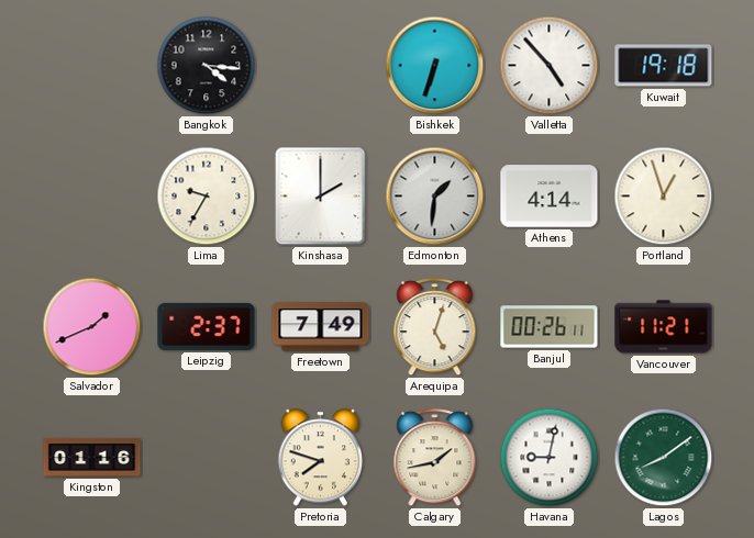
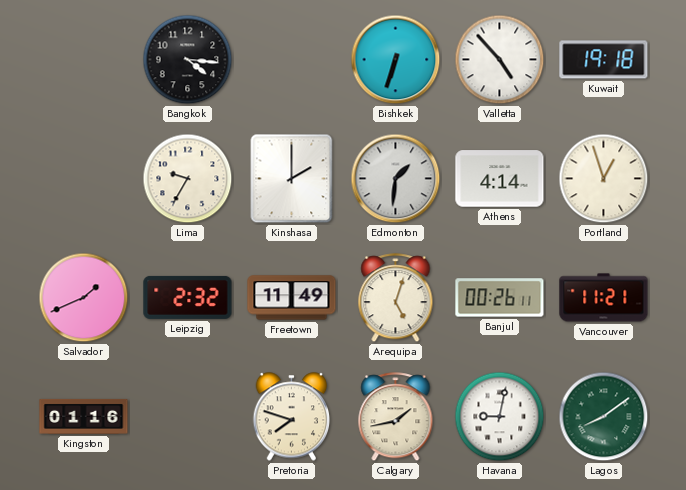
Leipzig: 2:37 -> 2:32 (188, 297)
Freetown: 7:49 -> 11:49 (292, 298)
